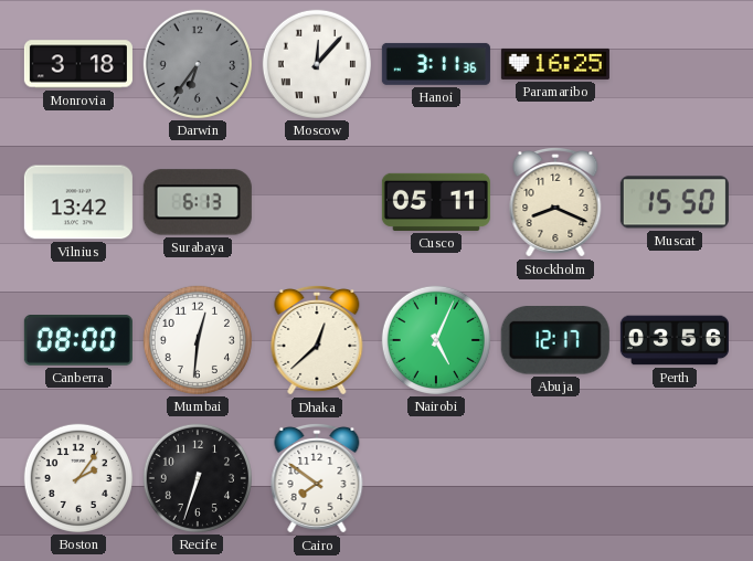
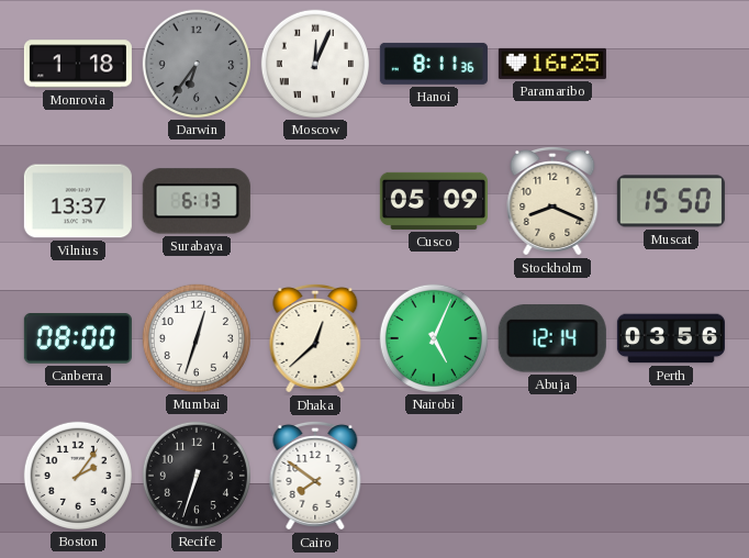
Monrovia: 3:18 -> 1:18 (78, 64)
Moscow: 12:07 -> 12:04 (315, 64)
Hanoi: 3:11 -> 8:11 (434, 64)
Vilnius: 13:42 -> 13:37 (78, 201)
Cusco: 05:11 -> 05:09 (434, 201)
Mumbai: 12:31 -> 12:33 (197, 338)
Abuja: 12:17 -> 12:14 (552, 339)
